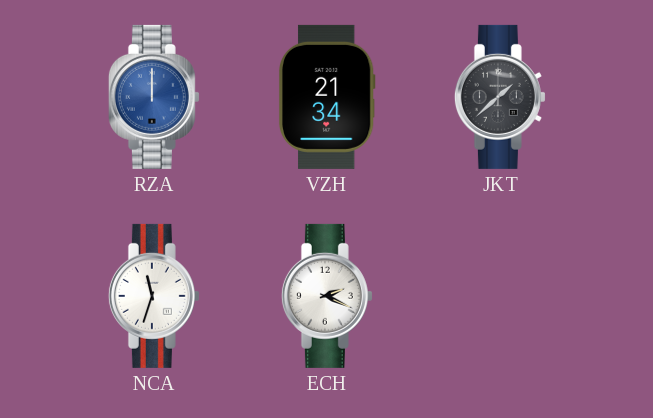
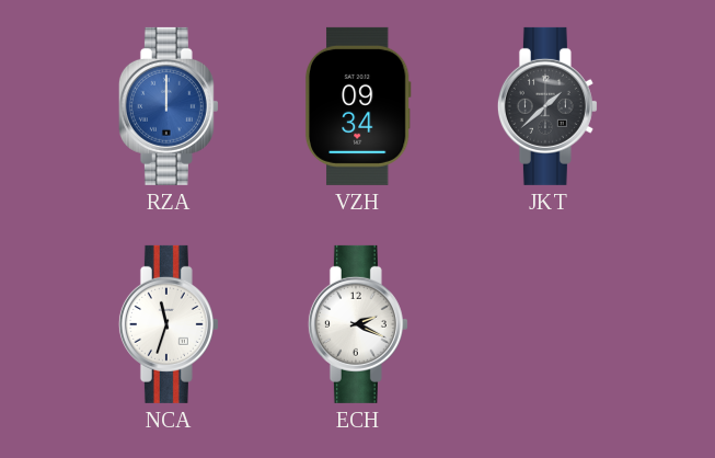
VZH: 21:34 -> 09:34 (358, 106)
